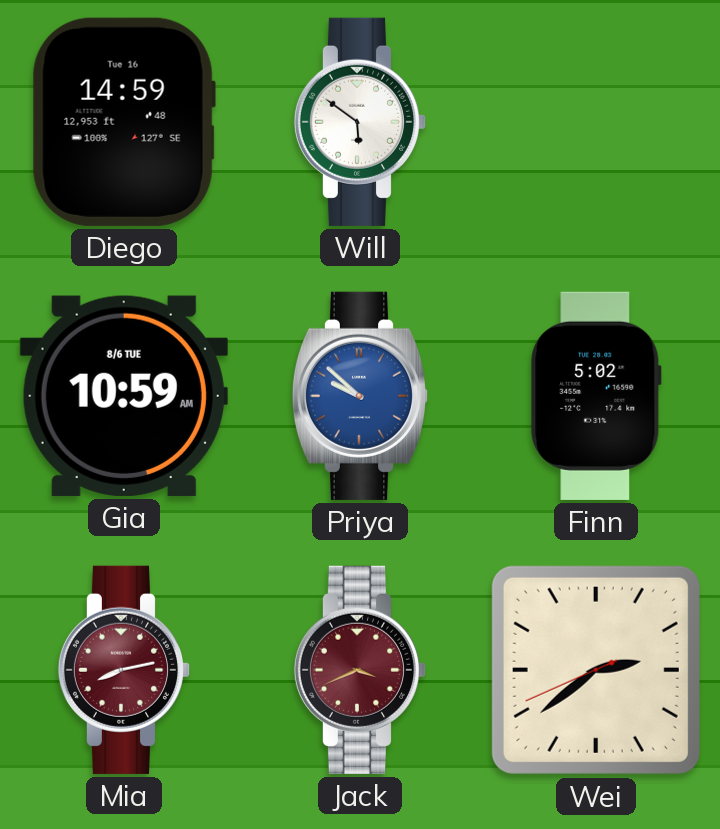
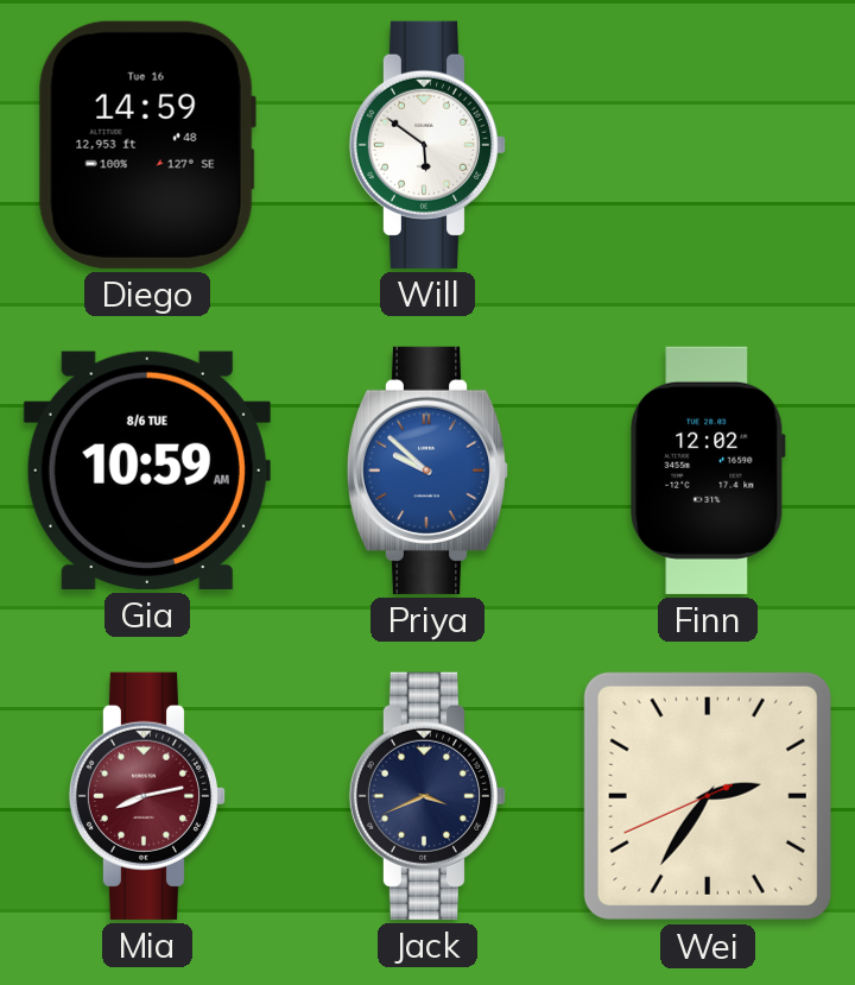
Finn: 5:02 -> 12:02 (708, 471)
Jack dial: burgundy -> navy (427, 796)
Wei: 2:38 -> 2:35 (708, 796)
